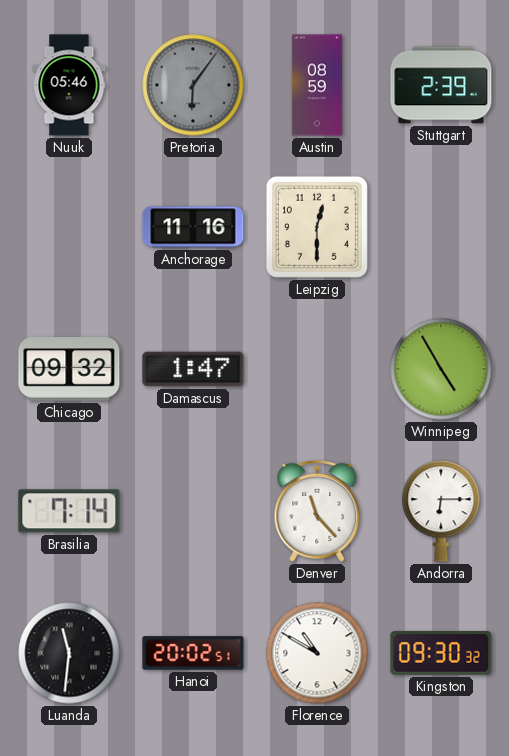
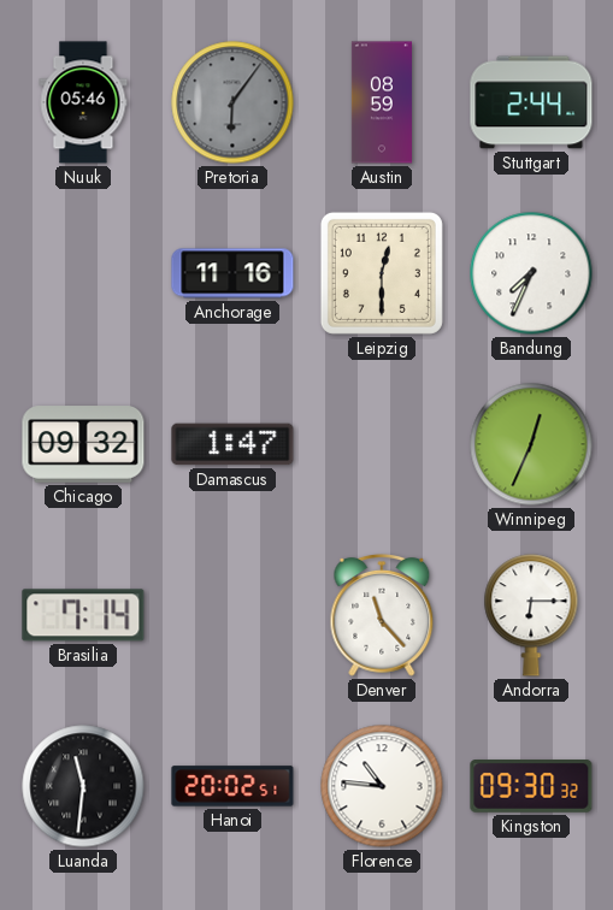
Stuttgart: 2:39 -> 2:44 (531, 102)
Bandung: none -> 7:34 (531, 273)
Winnipeg: 4:55 -> 12:34 (531, 444)
Florence: 10:50 -> 10:46 (382, 786)
